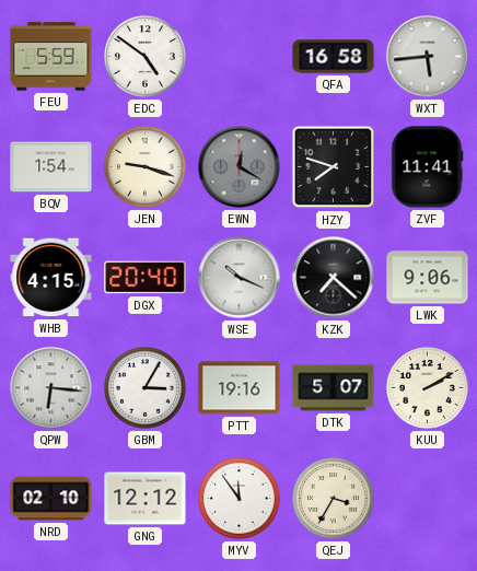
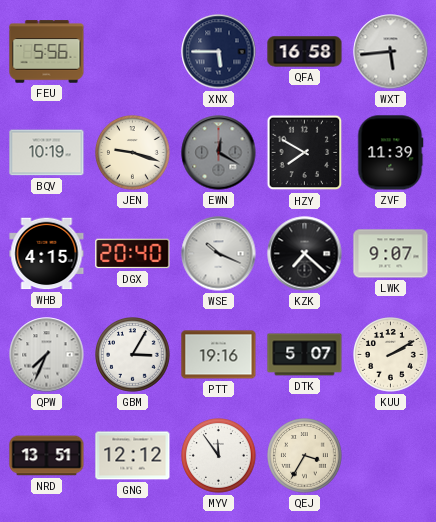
FEU: 5:59 -> 5:56 (47, 52)
EDC: 4:51 -> none (146, 57)
XNX: none -> 5:45 (219, 52)
BQV: 1:54 -> 10:19 (47, 153)
HZY: 7:48 -> 7:50 (305, 153)
ZVF: 11:41 -> 11:39 (391, 153)
LWK: 9:06 -> 9:07 (391, 254)
QPW: 6:16 -> 7:34 (47, 355)
NRD: 02:10 -> 13:51 (47, 456)
